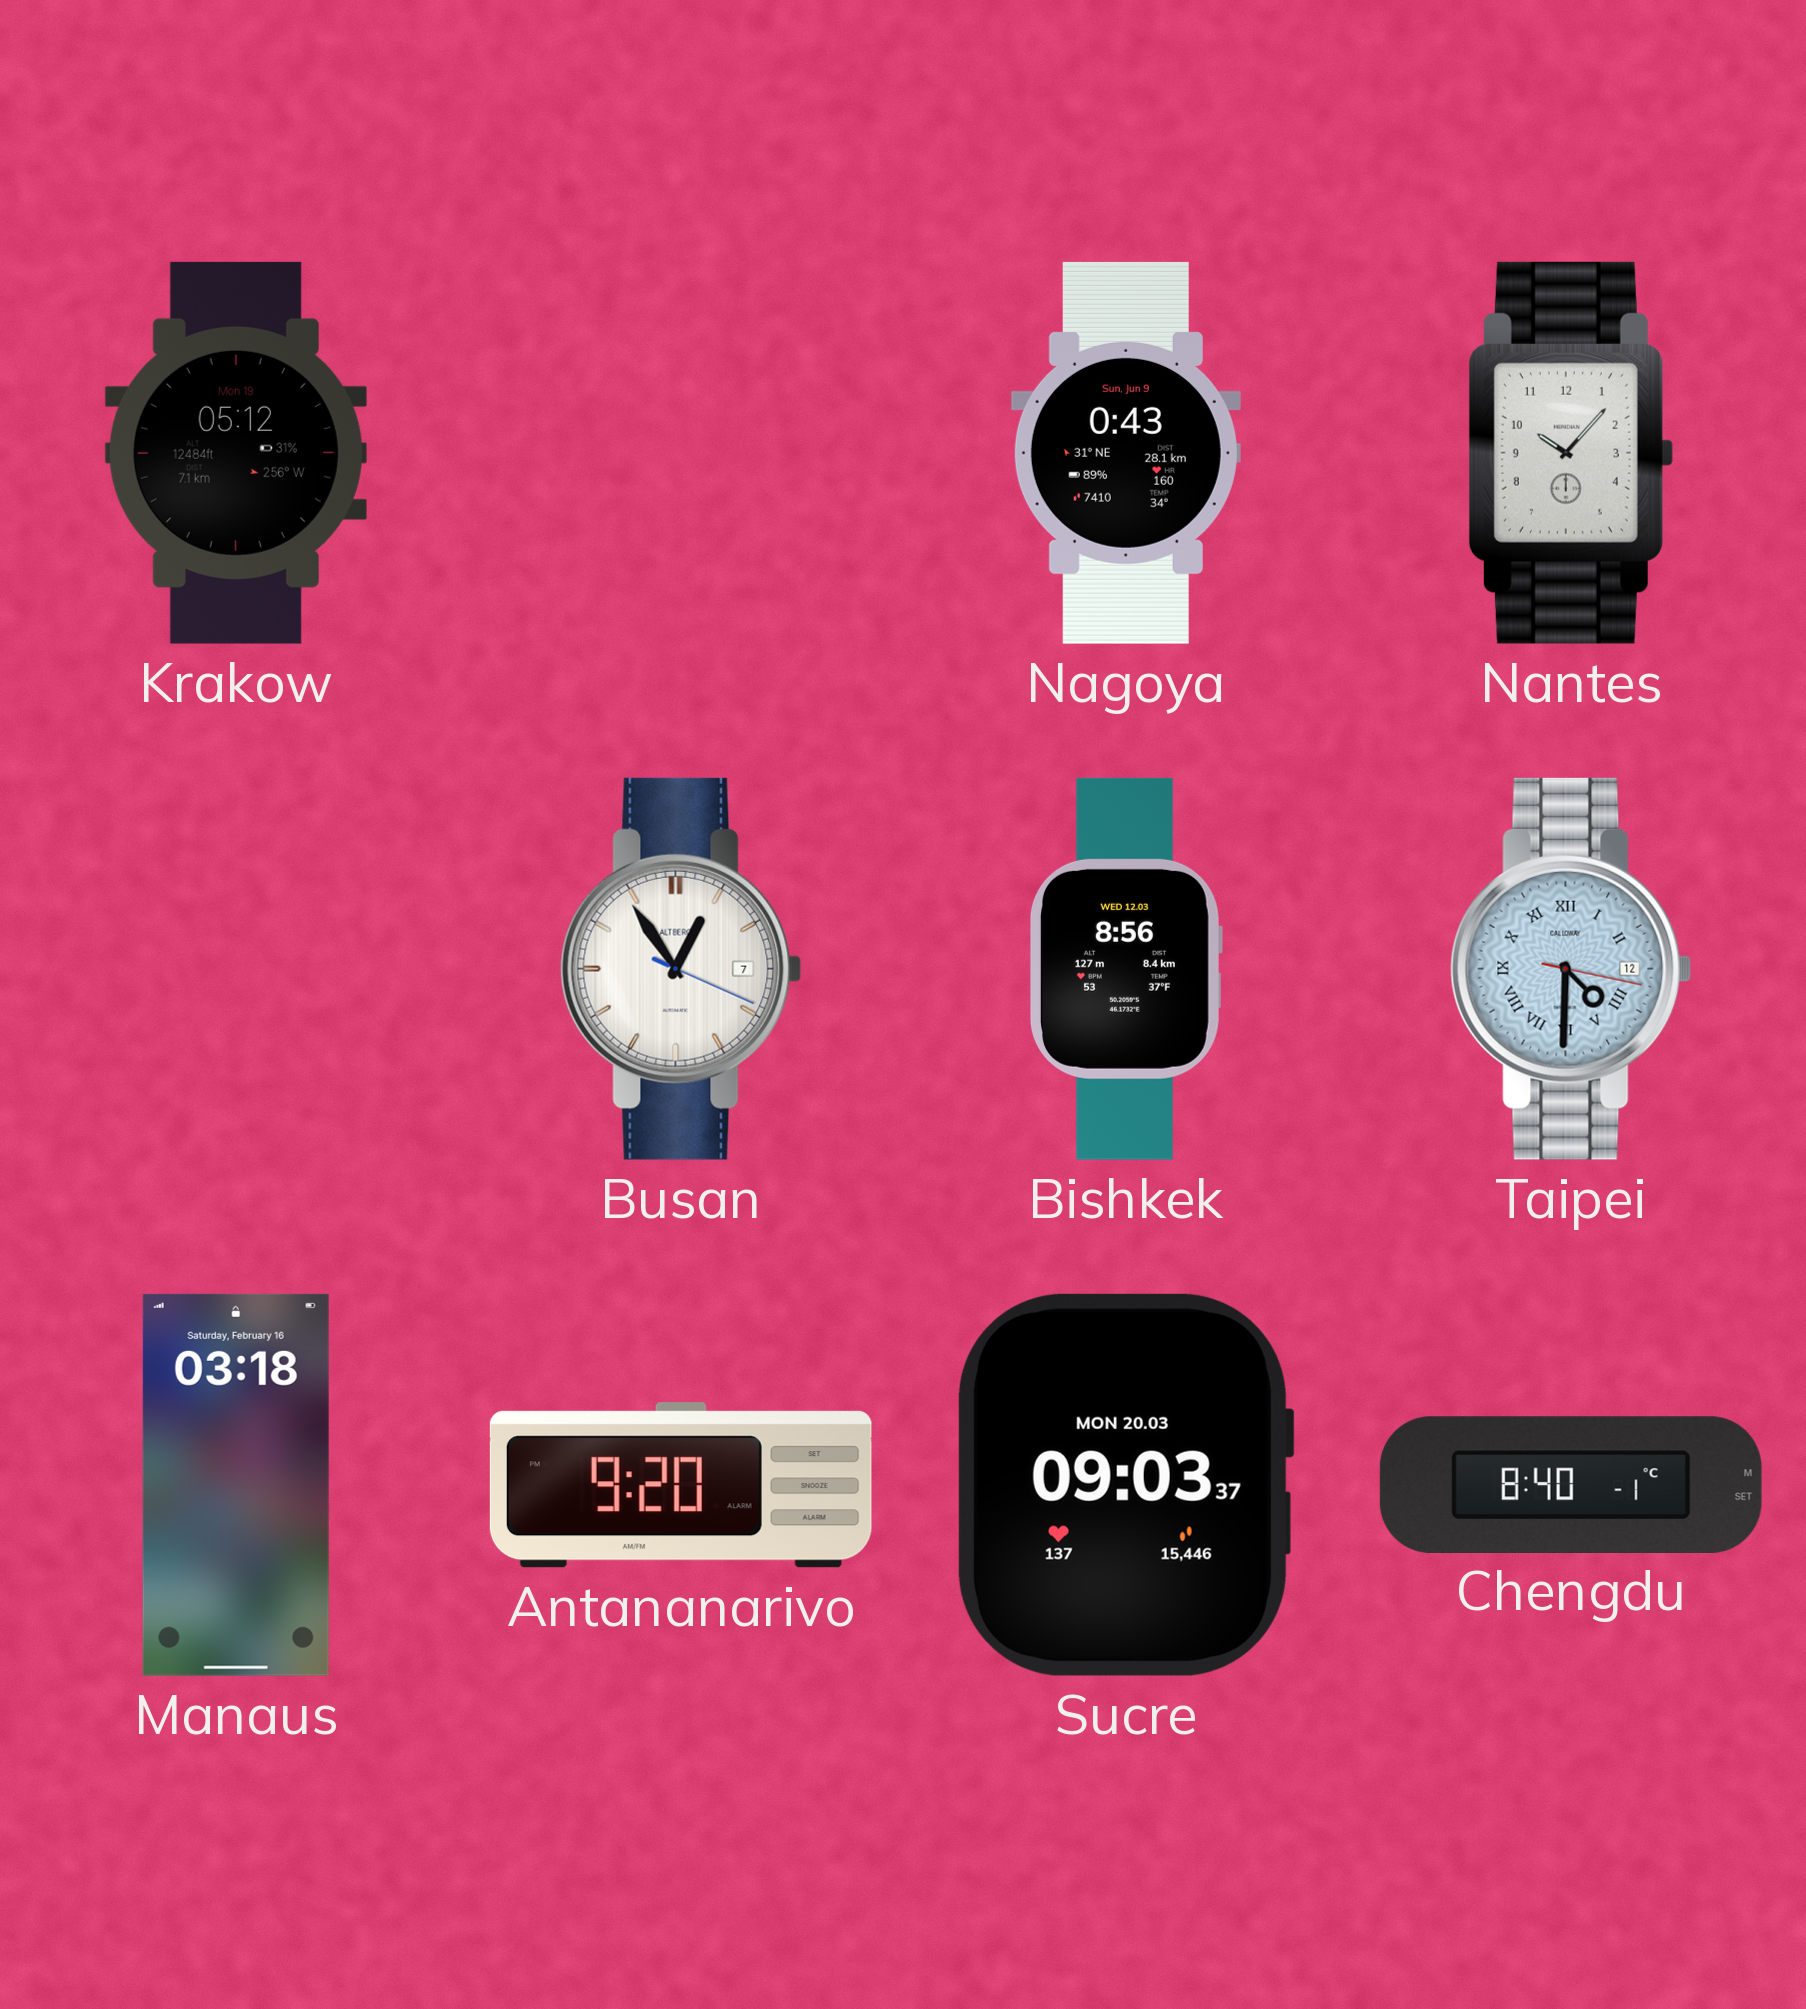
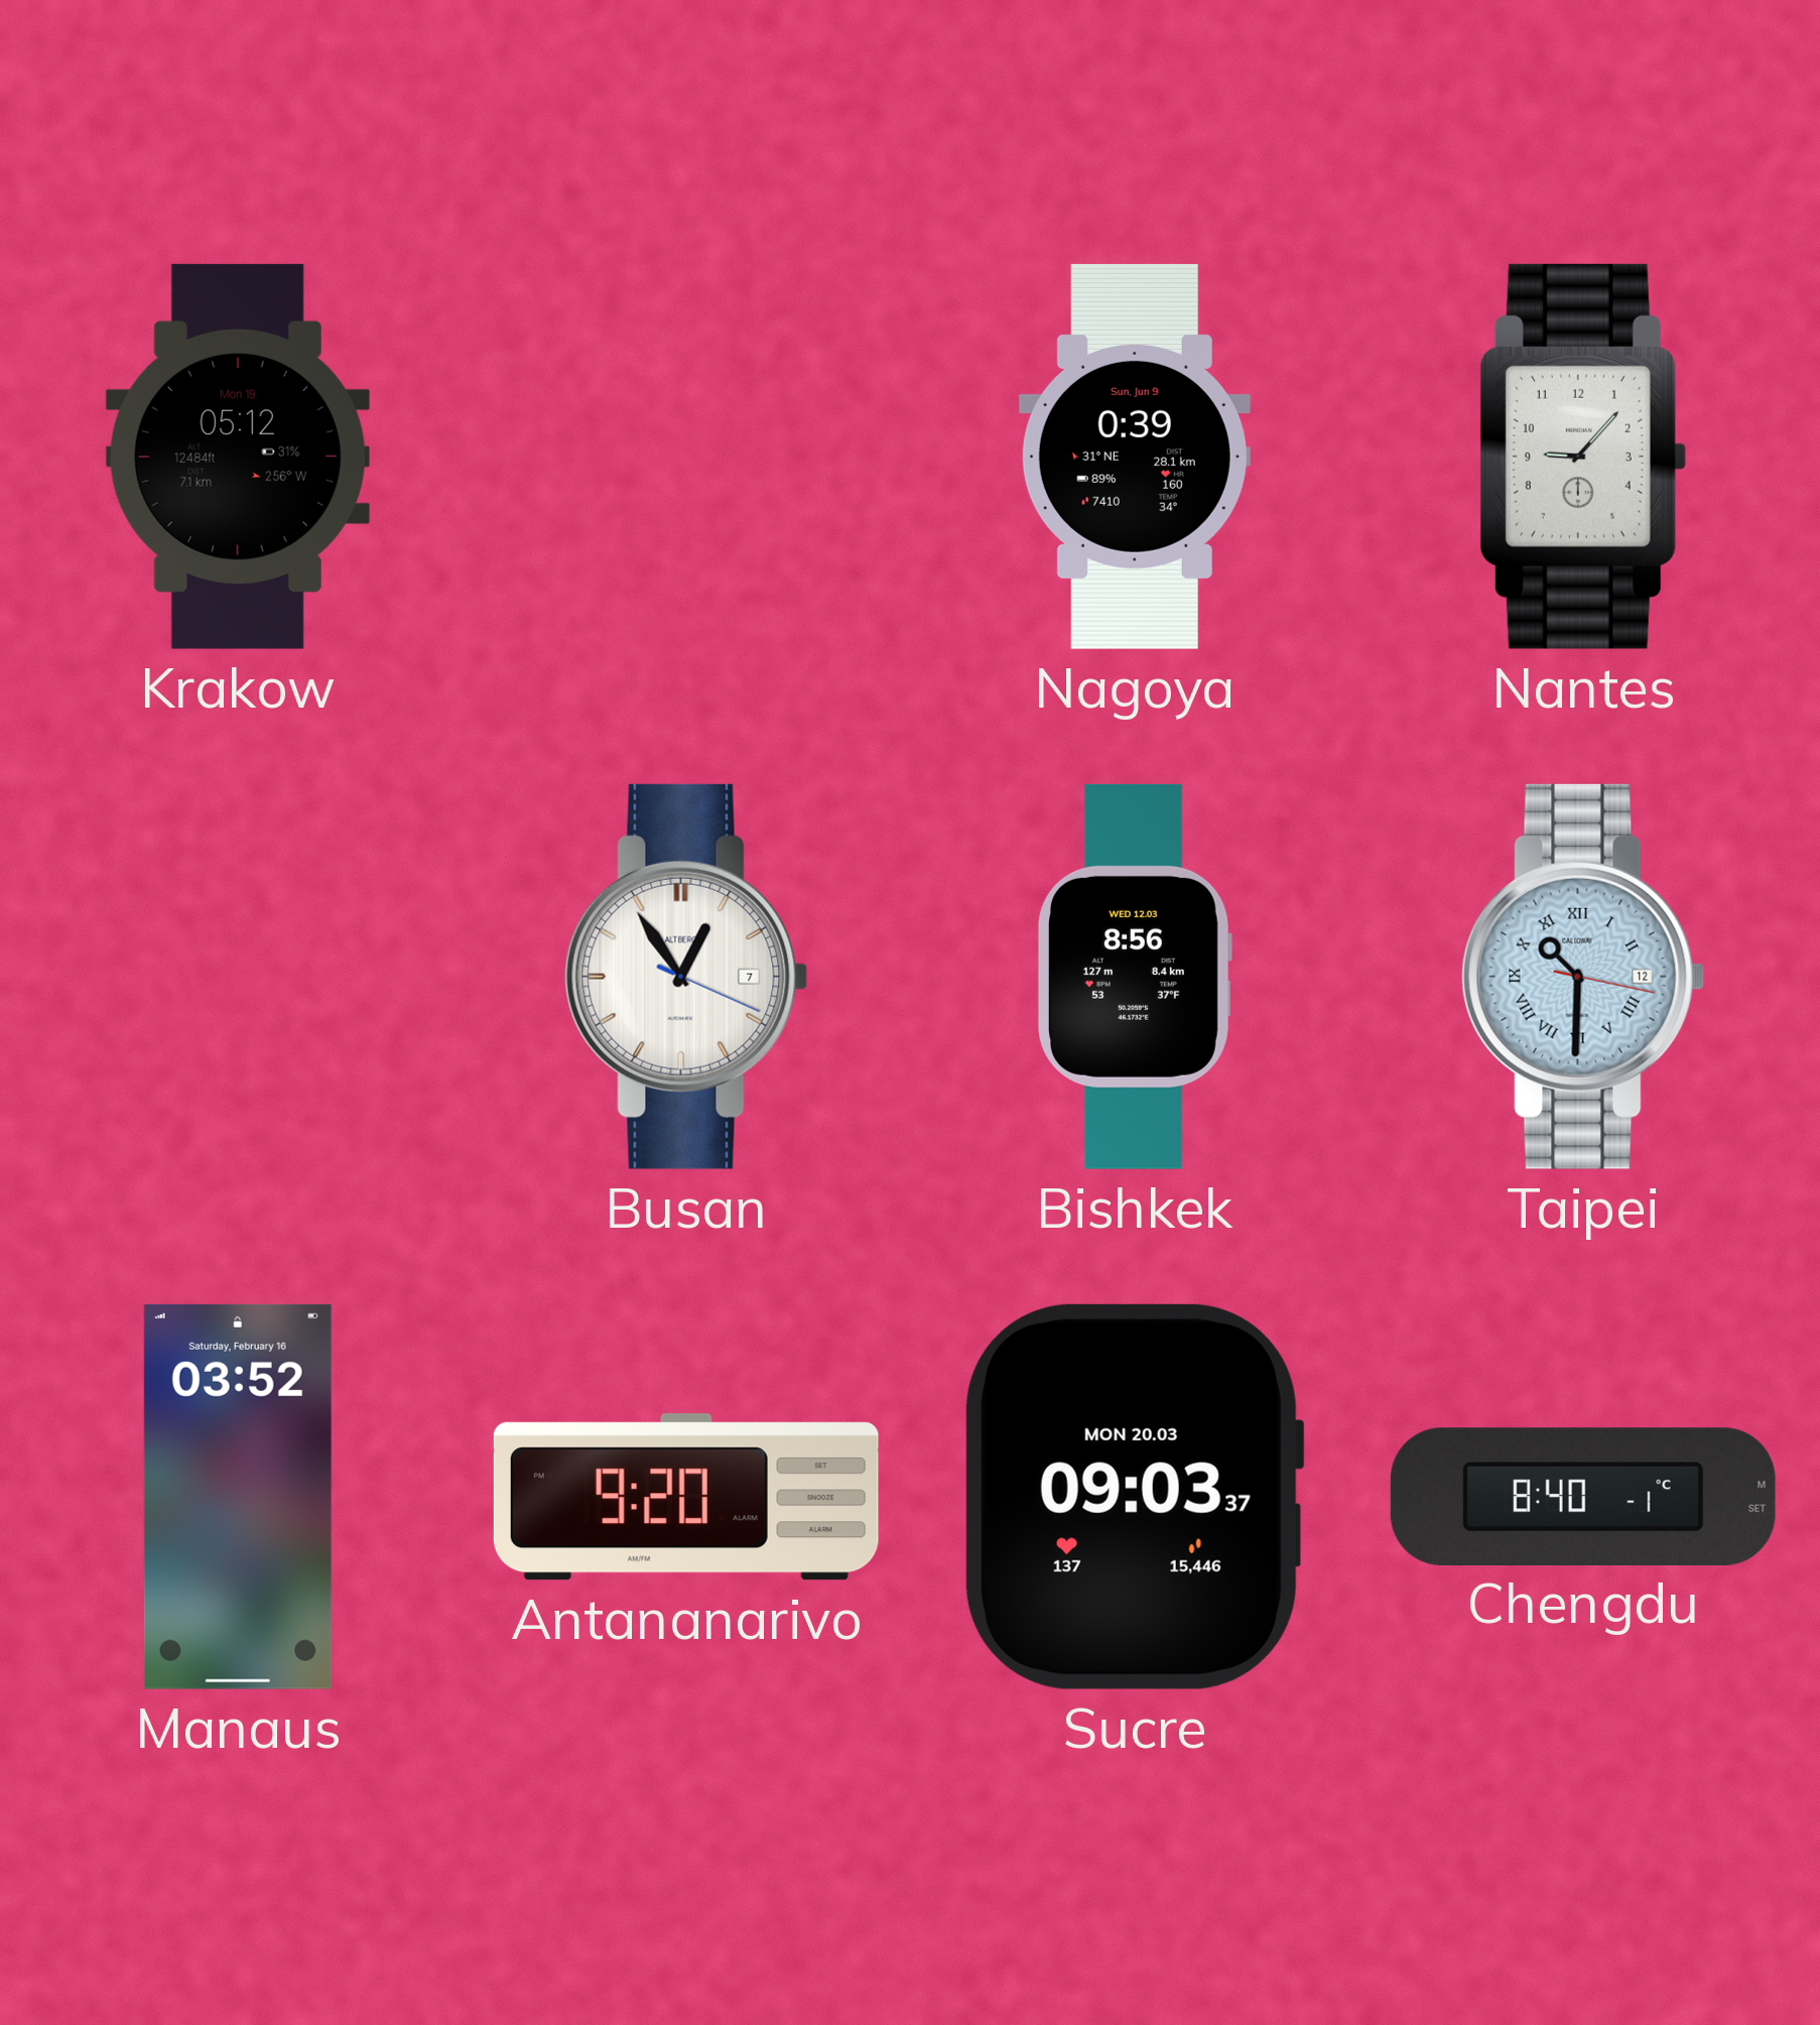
Nagoya: 0:43 -> 0:39 (1135, 457)
Nantes: 10:07 -> 9:07 (1583, 457)
Taipei: 4:30 -> 10:30 (1583, 977)
Manaus: 03:18 -> 03:52 (238, 1497)
